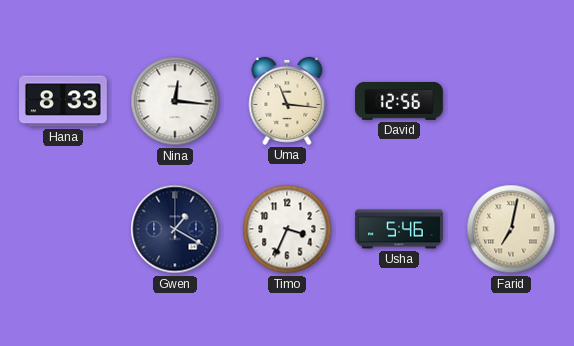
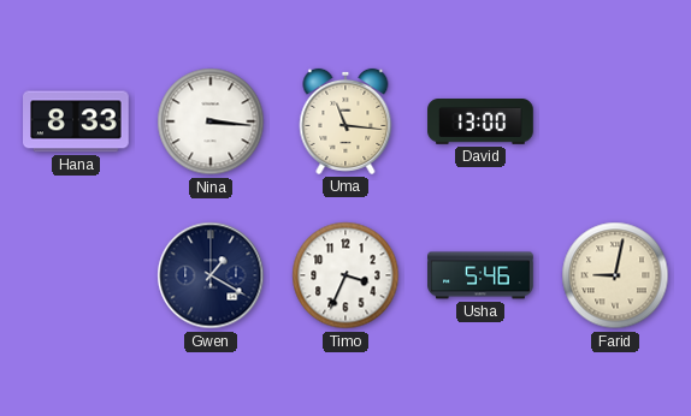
Nina: 12:16 -> 3:16 (211, 121)
David: 12:56 -> 13:00 (480, 123)
Farid: 7:02 -> 9:02 (615, 275)
